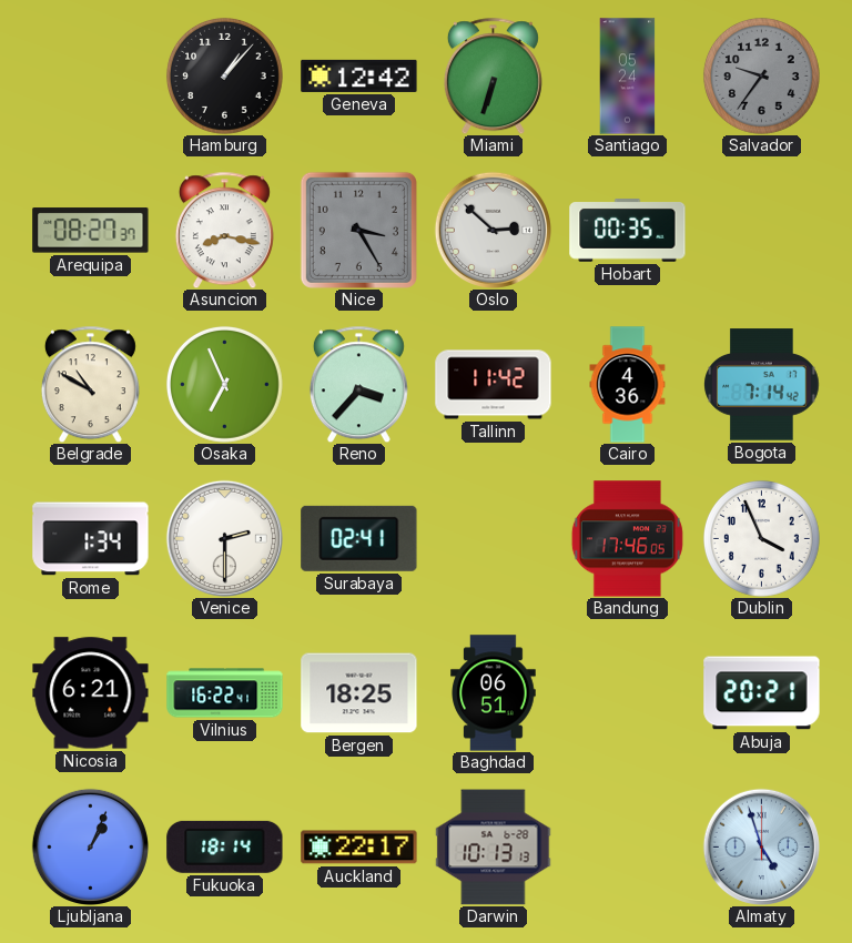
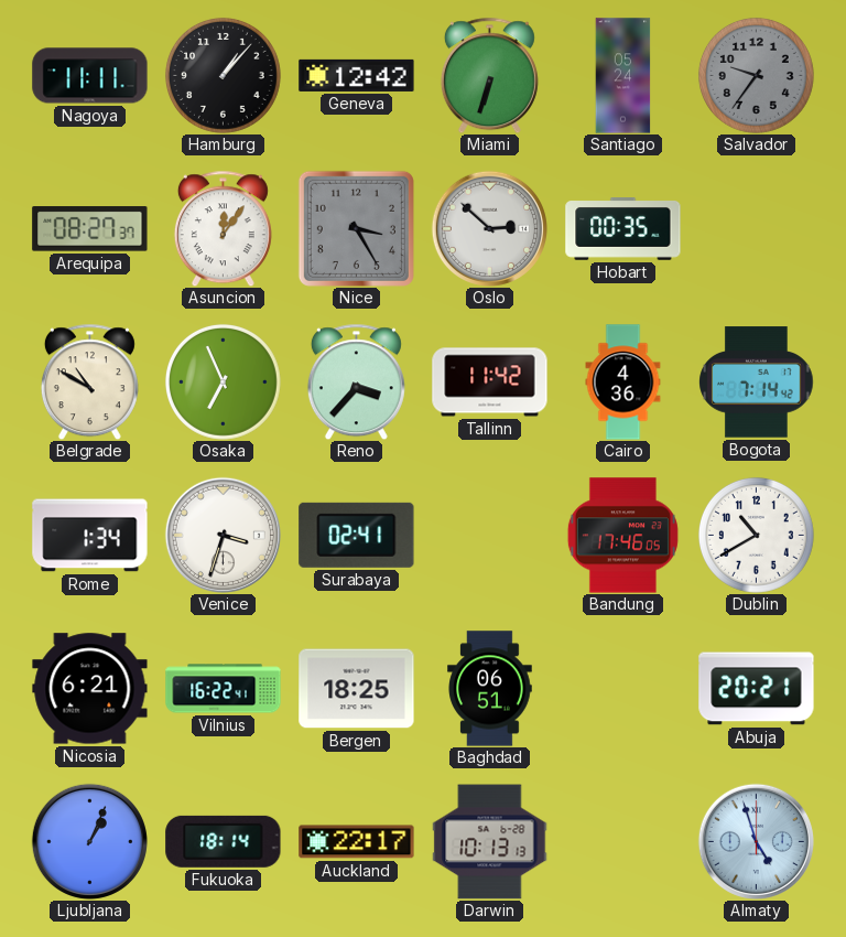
Nagoya: none -> 11:11 (90, 76)
Asuncion: 8:17 -> 12:06 (223, 228)
Venice: 2:30 -> 3:33 (223, 535)
Dublin: 3:56 -> 10:40 (756, 535)
